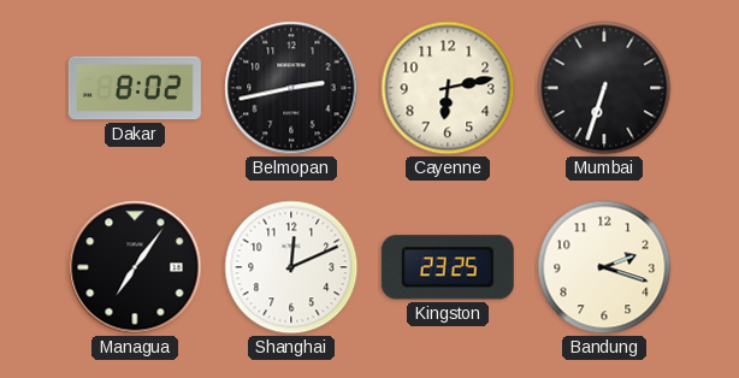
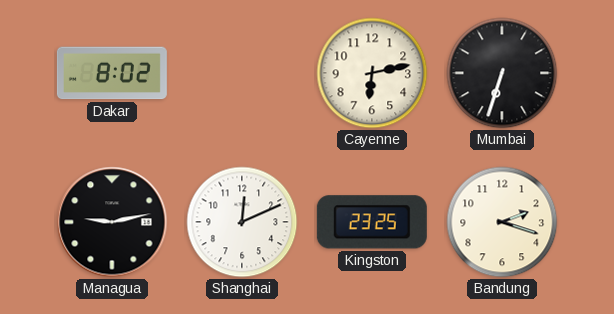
Belmopan: 2:43 -> none (291, 88)
Managua: 7:06 -> 9:13 (112, 222)
